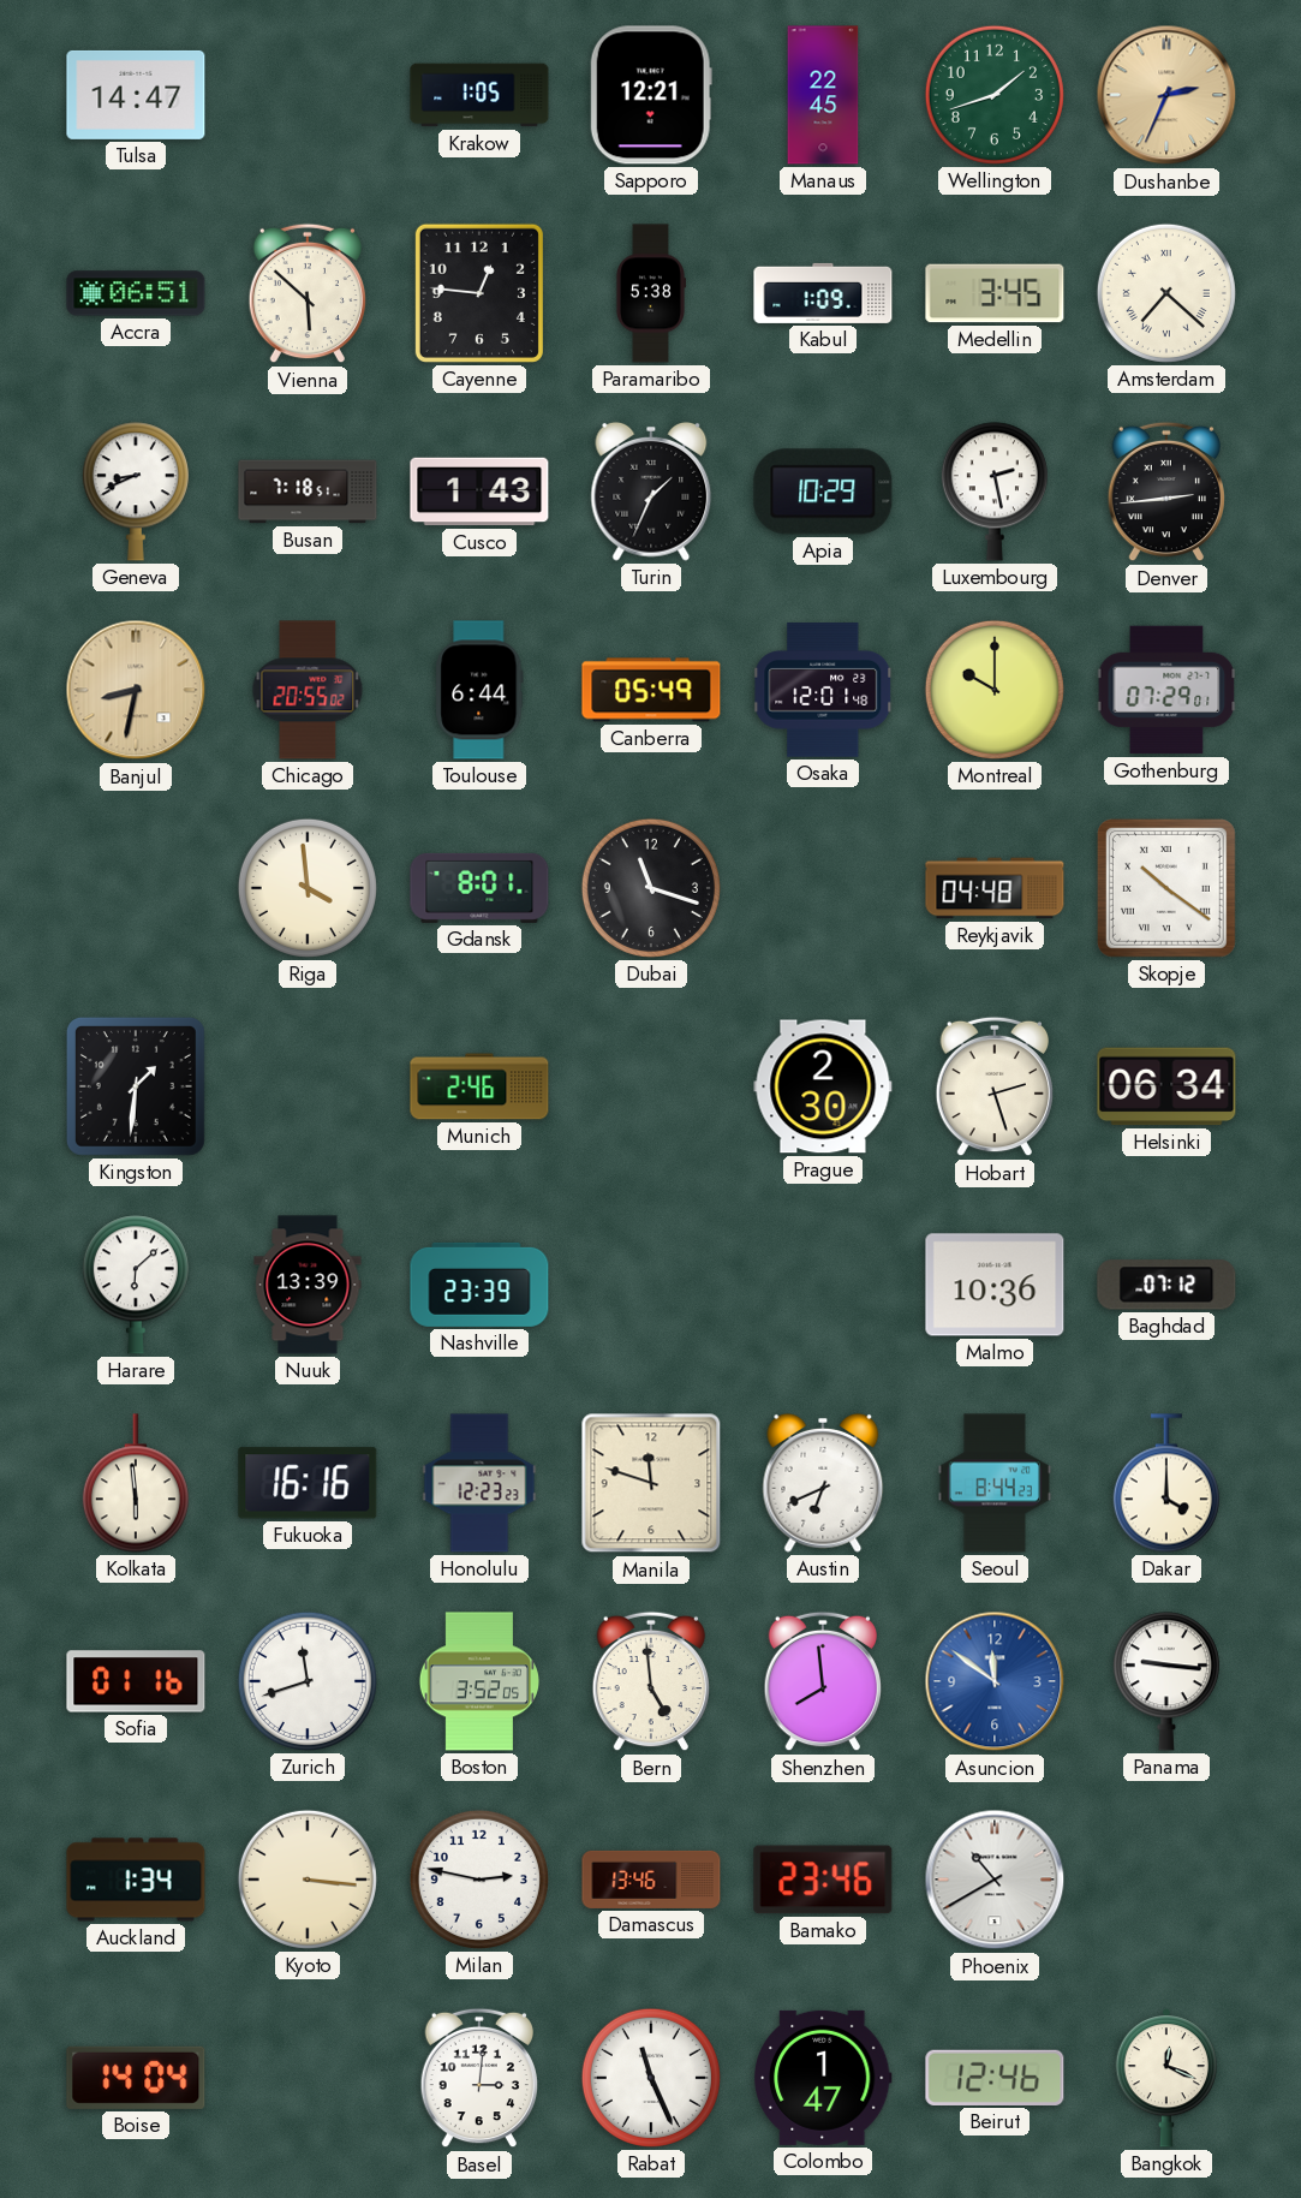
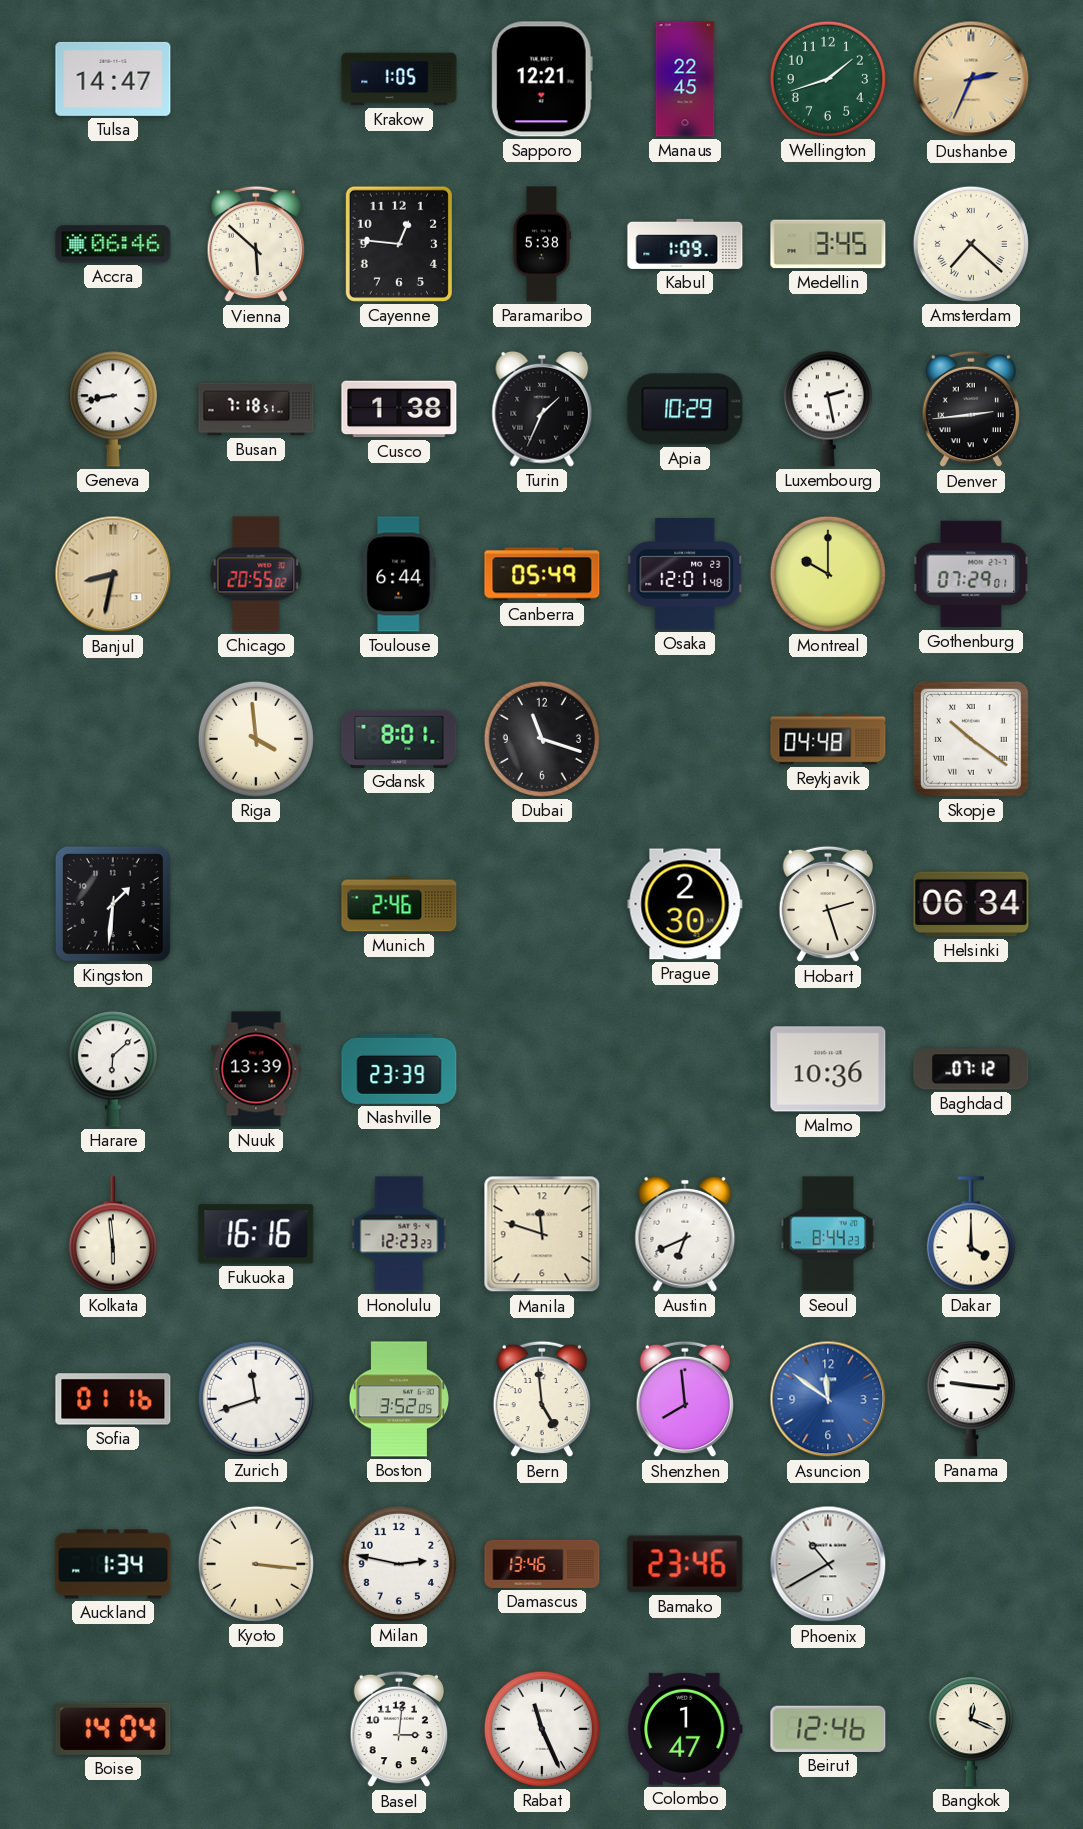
Accra: 06:51 -> 06:46 (113, 244)
Geneva: 8:41 -> 8:43 (113, 409)
Cusco: 1:43 -> 1:38 (399, 409)
